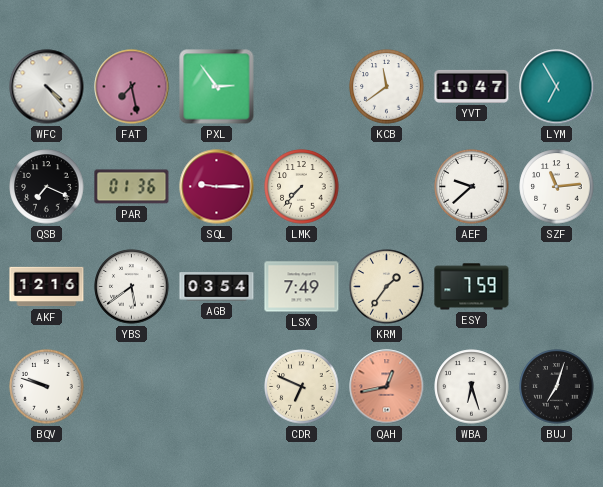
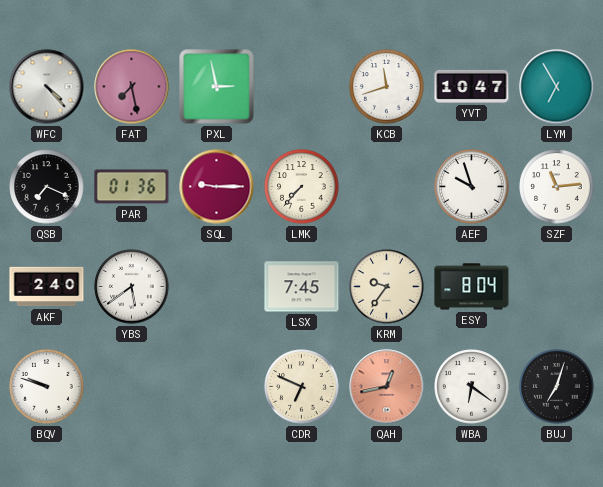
PXL: 2:54 -> 2:58 (217, 87)
KCB: 11:39 -> 11:42 (387, 87)
AEF: 9:38 -> 9:57 (472, 187)
AKF: 12:16 -> 2:40 (47, 287)
AGB: 03:54 -> none (217, 287)
LSX: 7:49 -> 7:45 (302, 287)
KRM: 1:36 -> 9:36 (387, 287)
ESY: 7:59 -> 8:04 (472, 287)
WBA: 6:27 -> 6:21 (472, 387)
